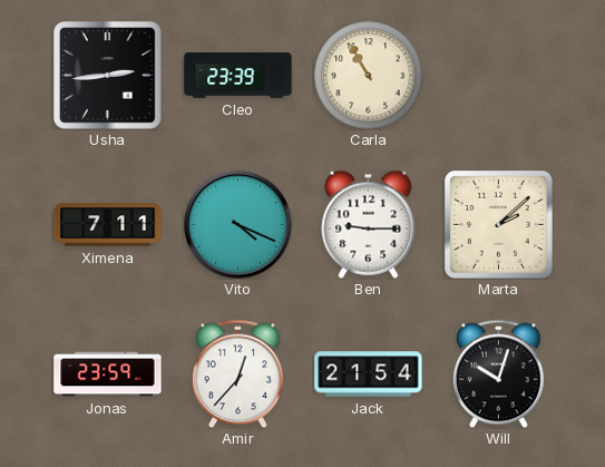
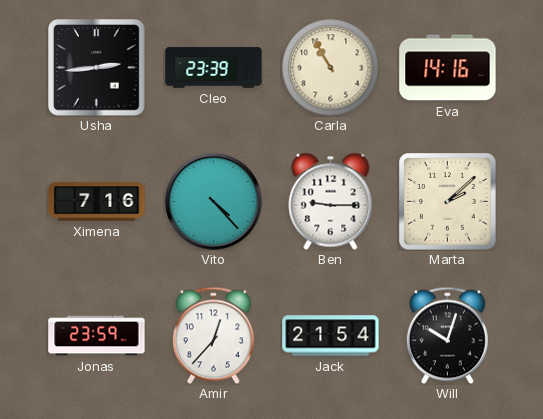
Eva: none -> 14:16 (448, 68)
Ximena: 7:11 -> 7:16 (97, 202)
Vito: 4:19 -> 4:23 (214, 202)
